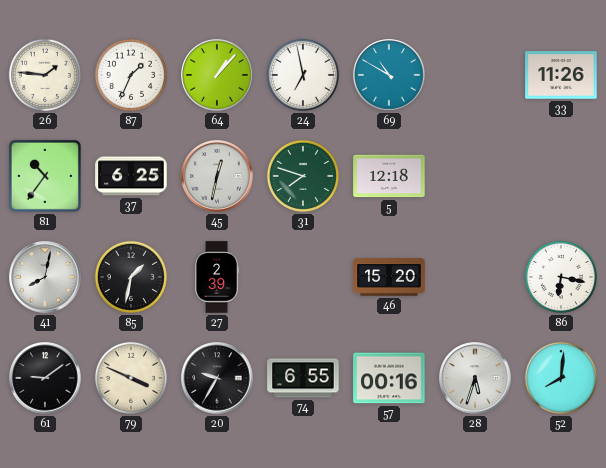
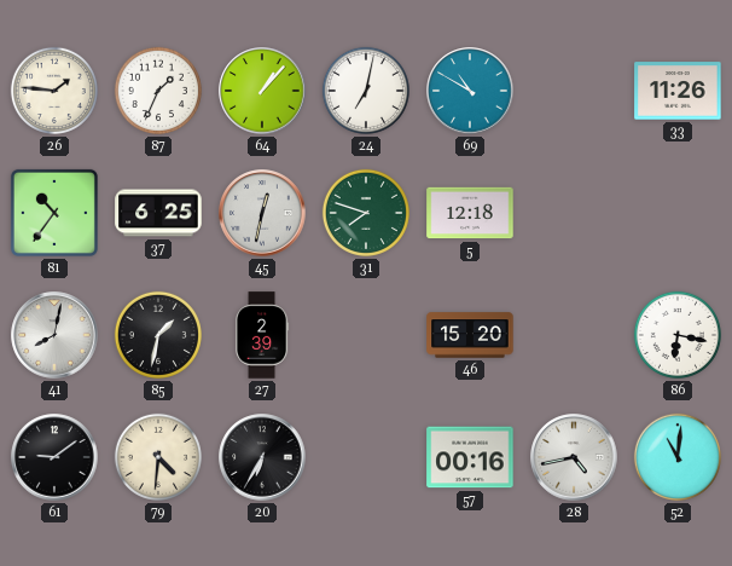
24: 6:58 -> 7:02 (366, 91)
79: 3:49 -> 4:31 (158, 457)
20: 9:35 -> 6:35 (262, 457)
74: 6:55 -> none (303, 378)
28: 5:33 -> 4:43 (574, 457)
52: 8:01 -> 11:01 (678, 457)
